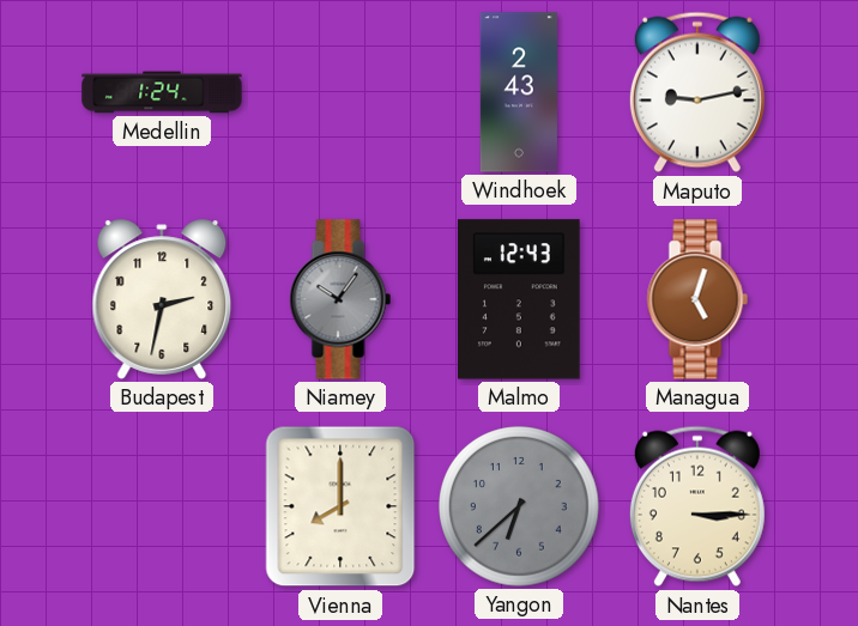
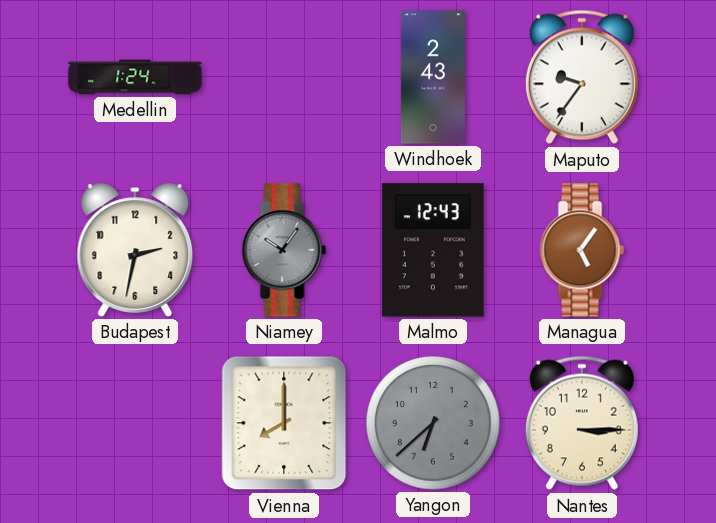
Maputo: 9:13 -> 9:36 (582, 77)
Managua: 5:03 -> 5:06 (582, 250)
